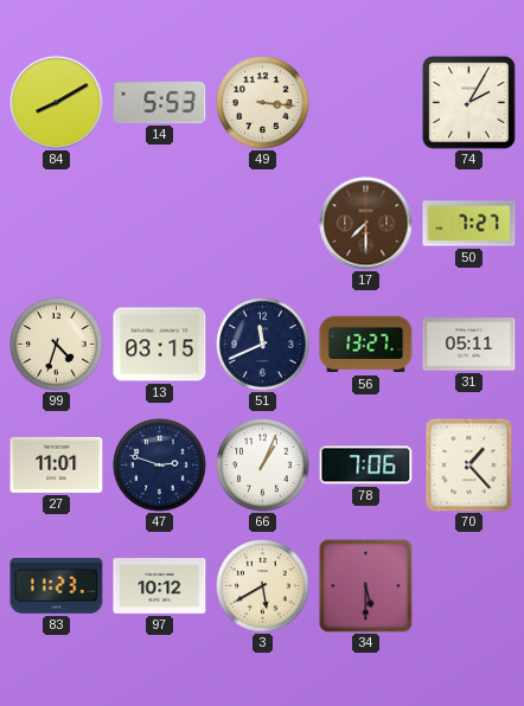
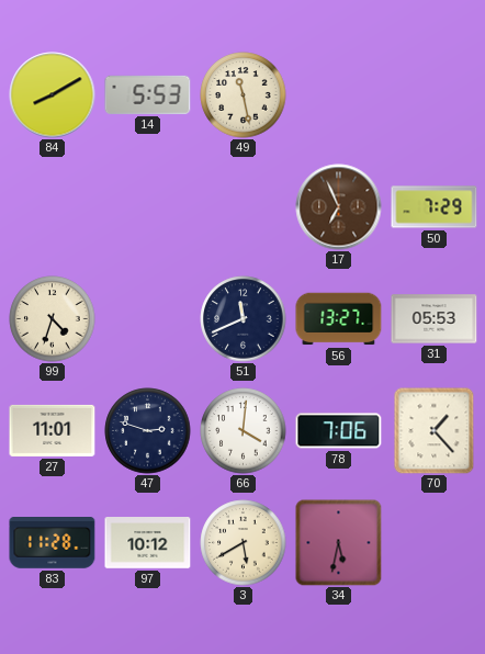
49: 3:16 -> 11:28 (244, 95)
74: 2:05 -> none (469, 103)
17: 7:30 -> 6:56 (339, 207)
50: 7:27 -> 7:29 (435, 207)
13: 03:15 -> none (160, 345)
31: 05:11 -> 05:53 (435, 319)
66: 1:04 -> 4:01 (244, 431)
83: 11:23 -> 11:28 (53, 543)
34: 5:30 -> 5:32 (339, 543)
